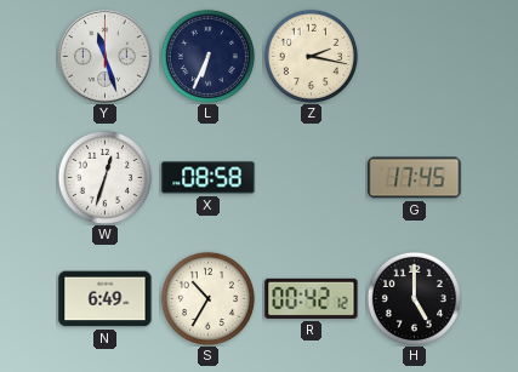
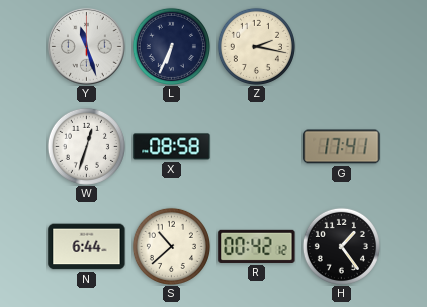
G: 17:45 -> 17:41 (342, 147)
N: 6:49 -> 6:44 (87, 247)
S: 10:35 -> 10:38 (171, 246)
H: 5:00 -> 1:24 (341, 246)
